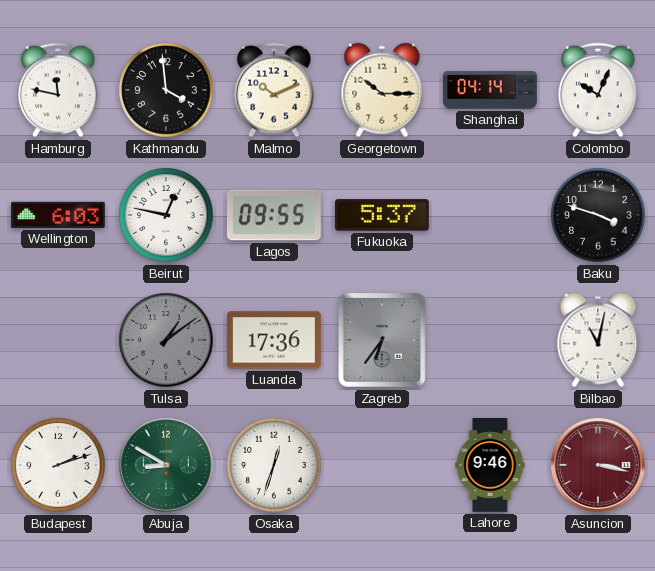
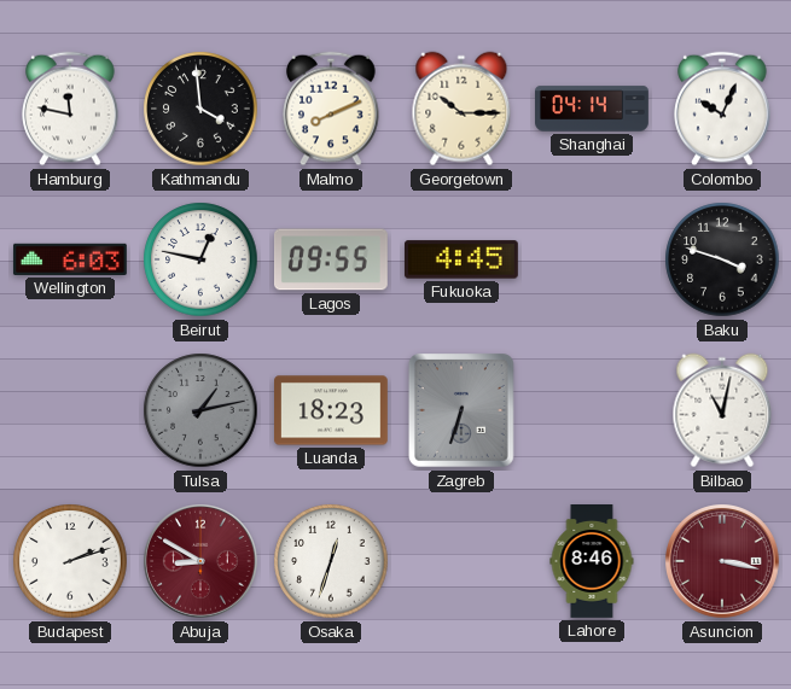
Malmo: 10:11 -> 8:11 (331, 109)
Fukuoka: 5:37 -> 4:45 (461, 259)
Tulsa: 1:09 -> 1:13 (200, 410)
Luanda: 17:36 -> 18:23 (332, 410)
Zagreb: 6:36 -> 6:33 (461, 411)
Abuja dial: green -> burgundy (202, 562)
Lahore: 9:46 -> 8:46 (592, 562)
